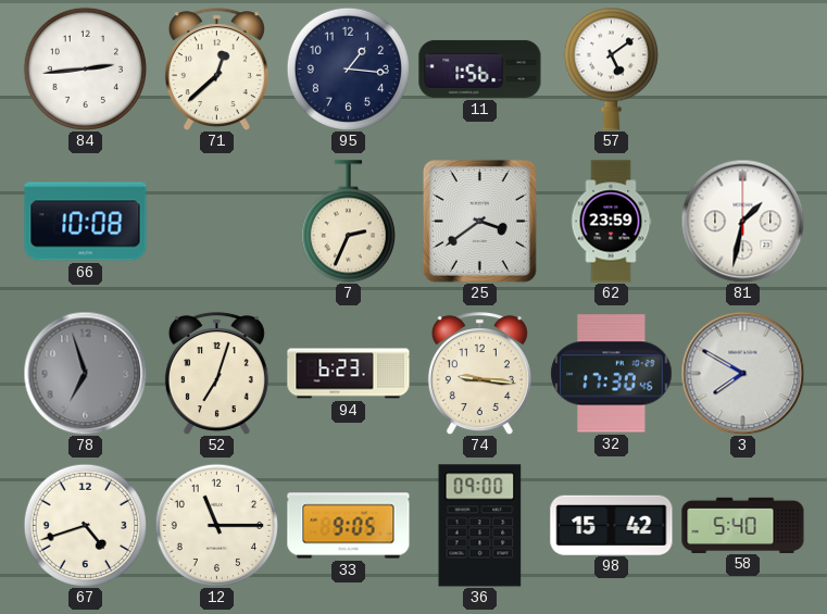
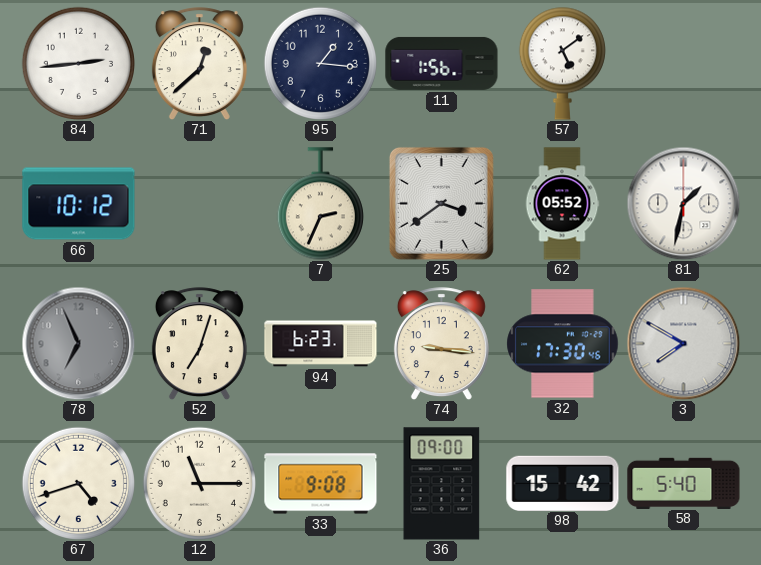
66: 10:08 -> 10:12 (79, 204)
62: 23:59 -> 05:52 (562, 204)
78: 6:57 -> 6:56 (78, 343)
33: 9:05 -> 9:08 (321, 484)
